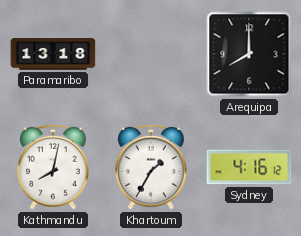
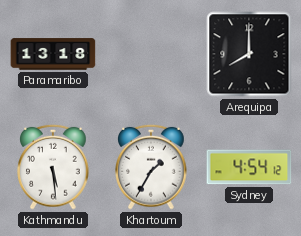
Kathmandu: 8:02 -> 5:29 (54, 167)
Sydney: 4:16 -> 4:54 (249, 167)
